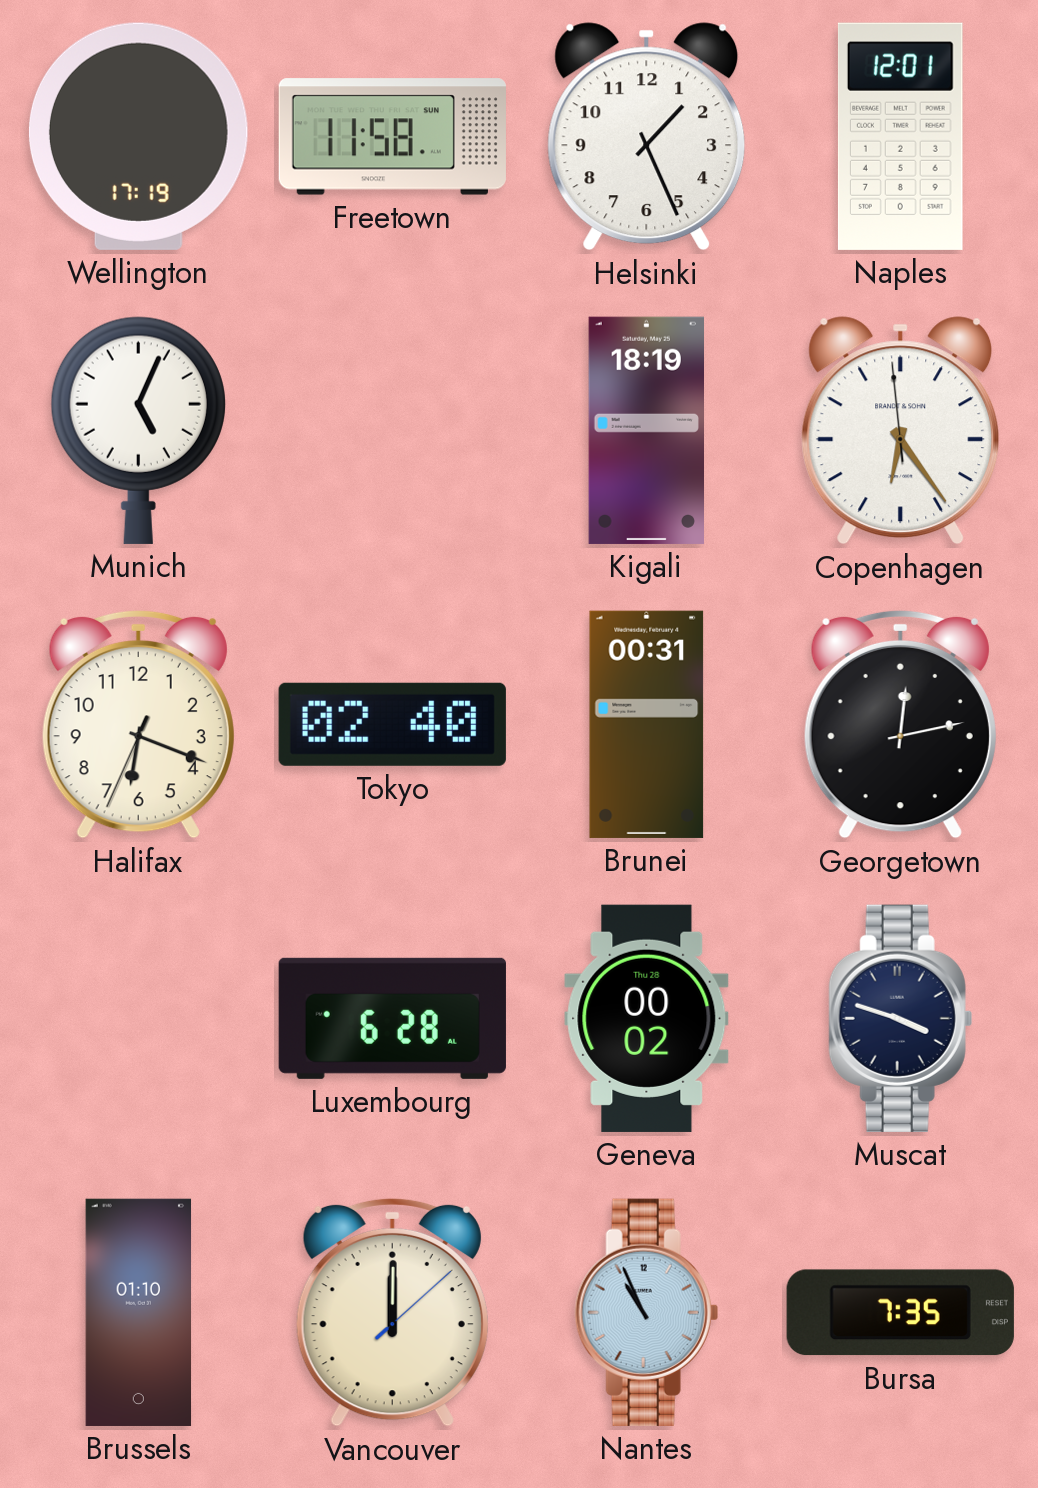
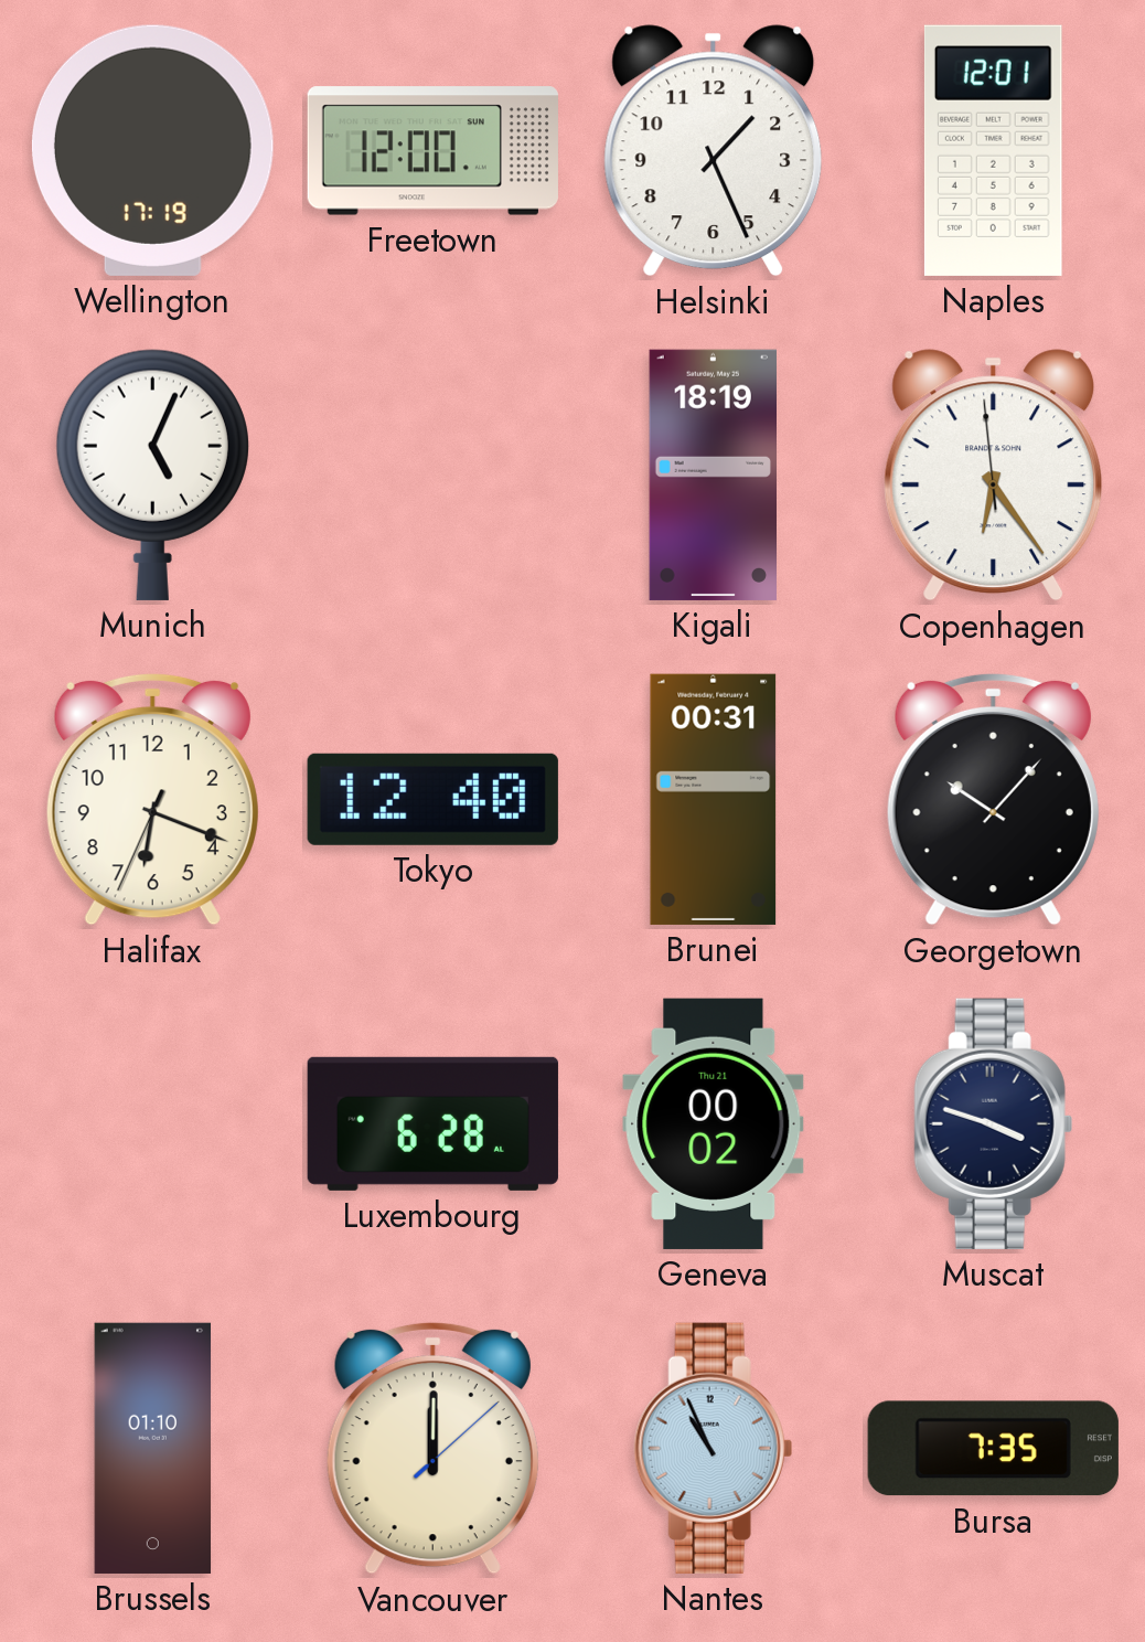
Freetown: 11:58 -> 12:00 (432, 151)
Tokyo: 02:40 -> 12:40 (432, 799)
Georgetown: 12:13 -> 10:07 (993, 799)
Geneva date: Thu 28 -> Thu 21 (714, 1123)
